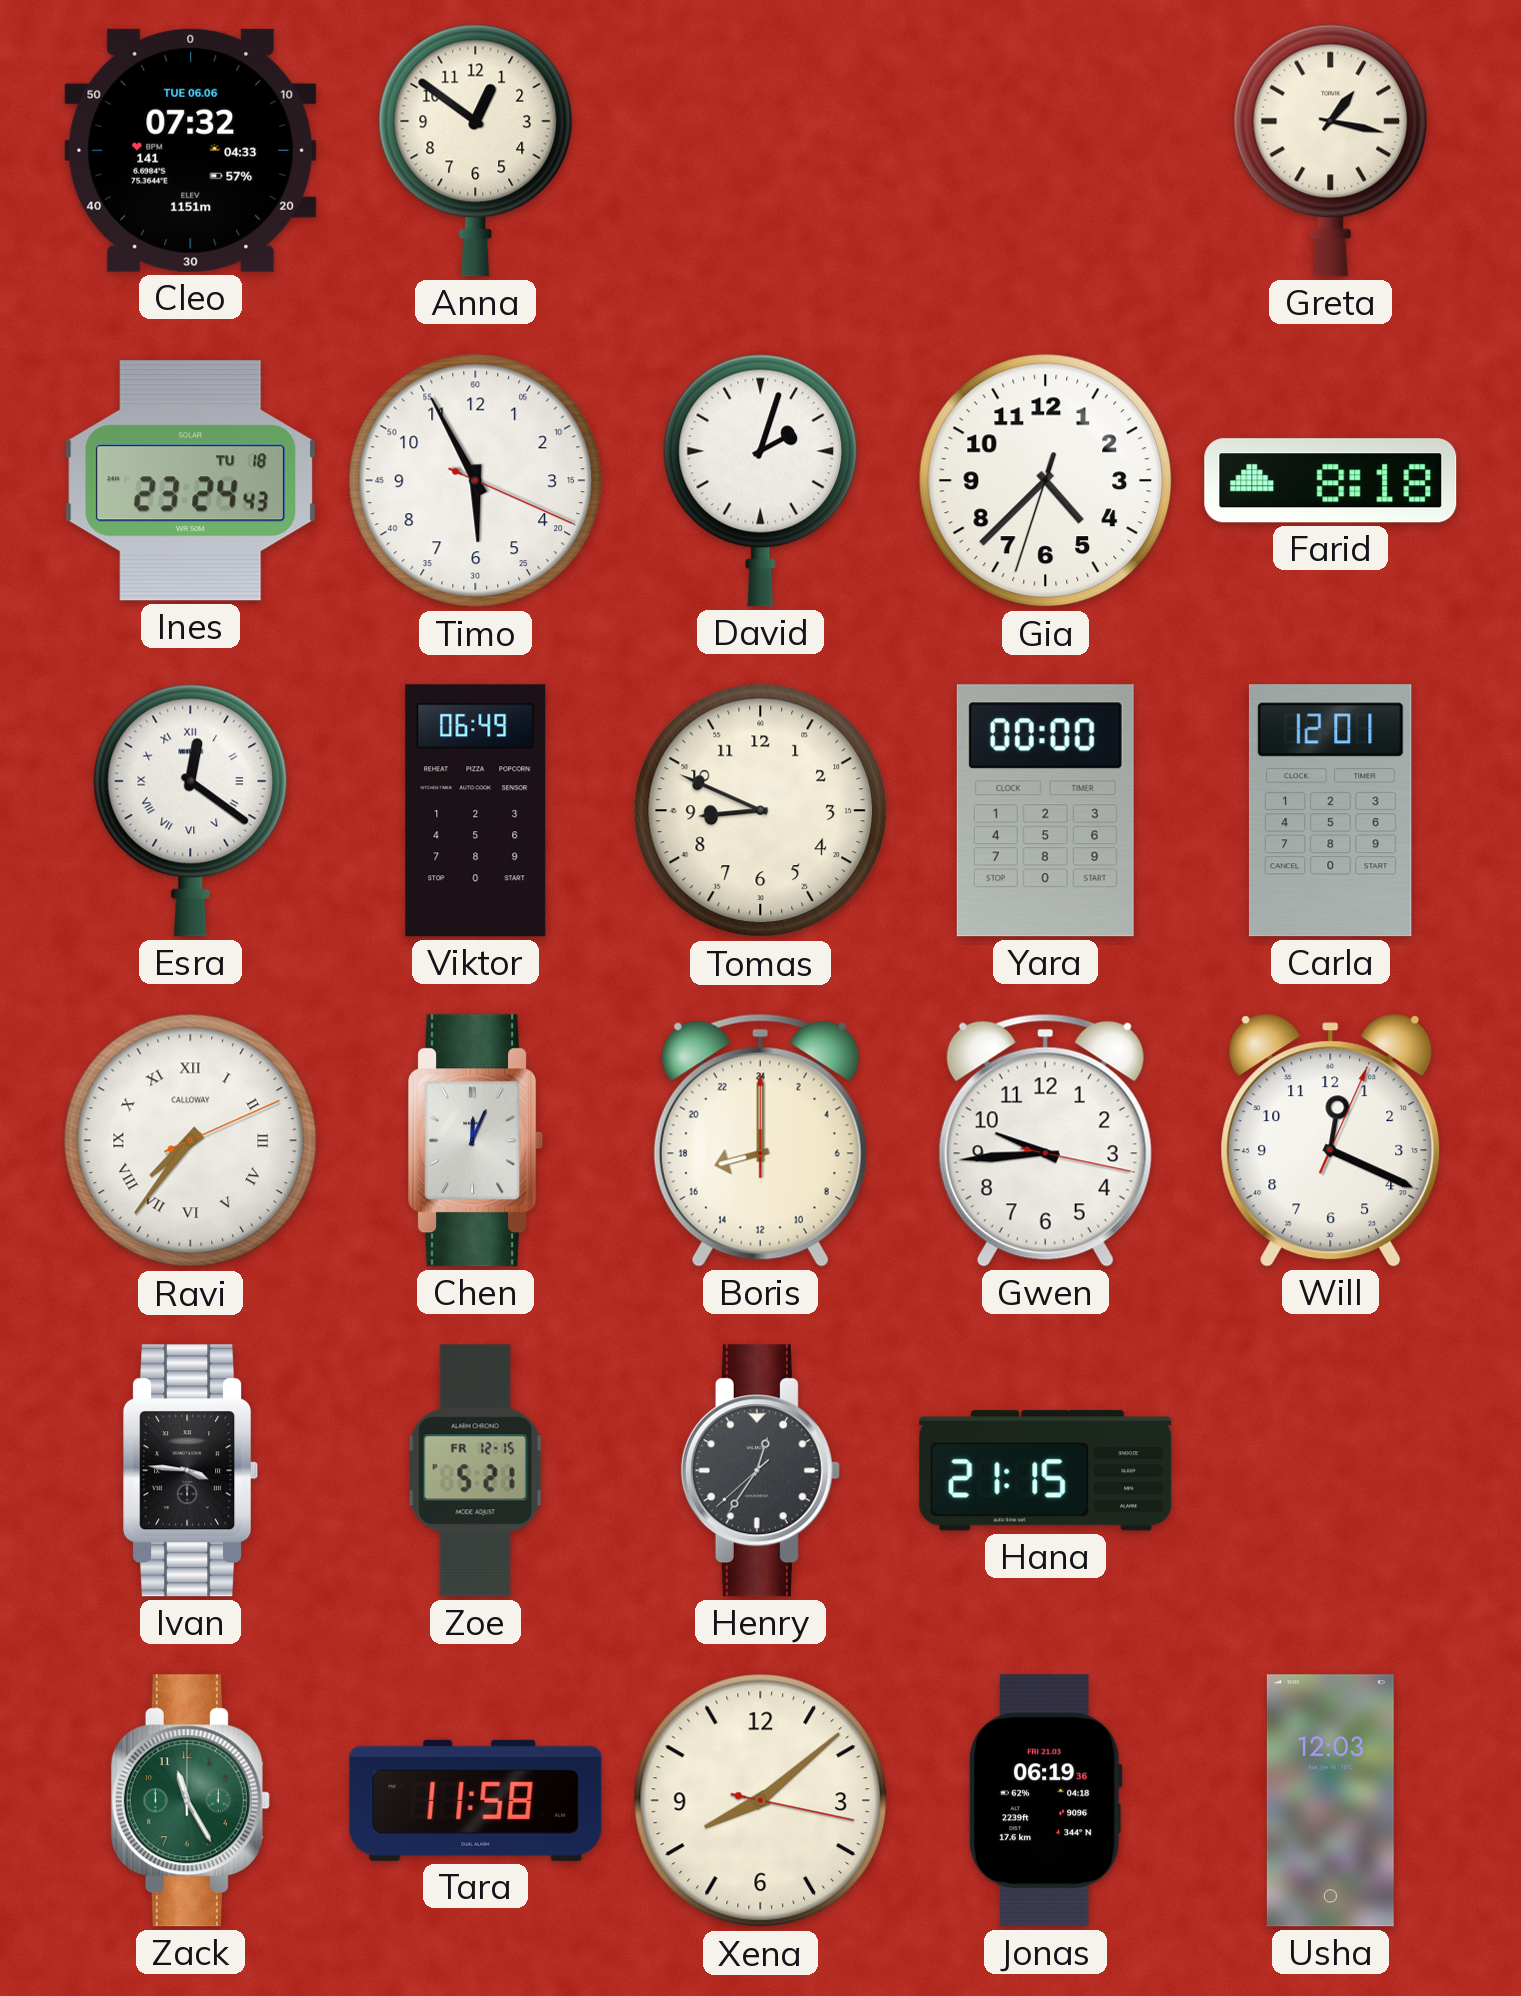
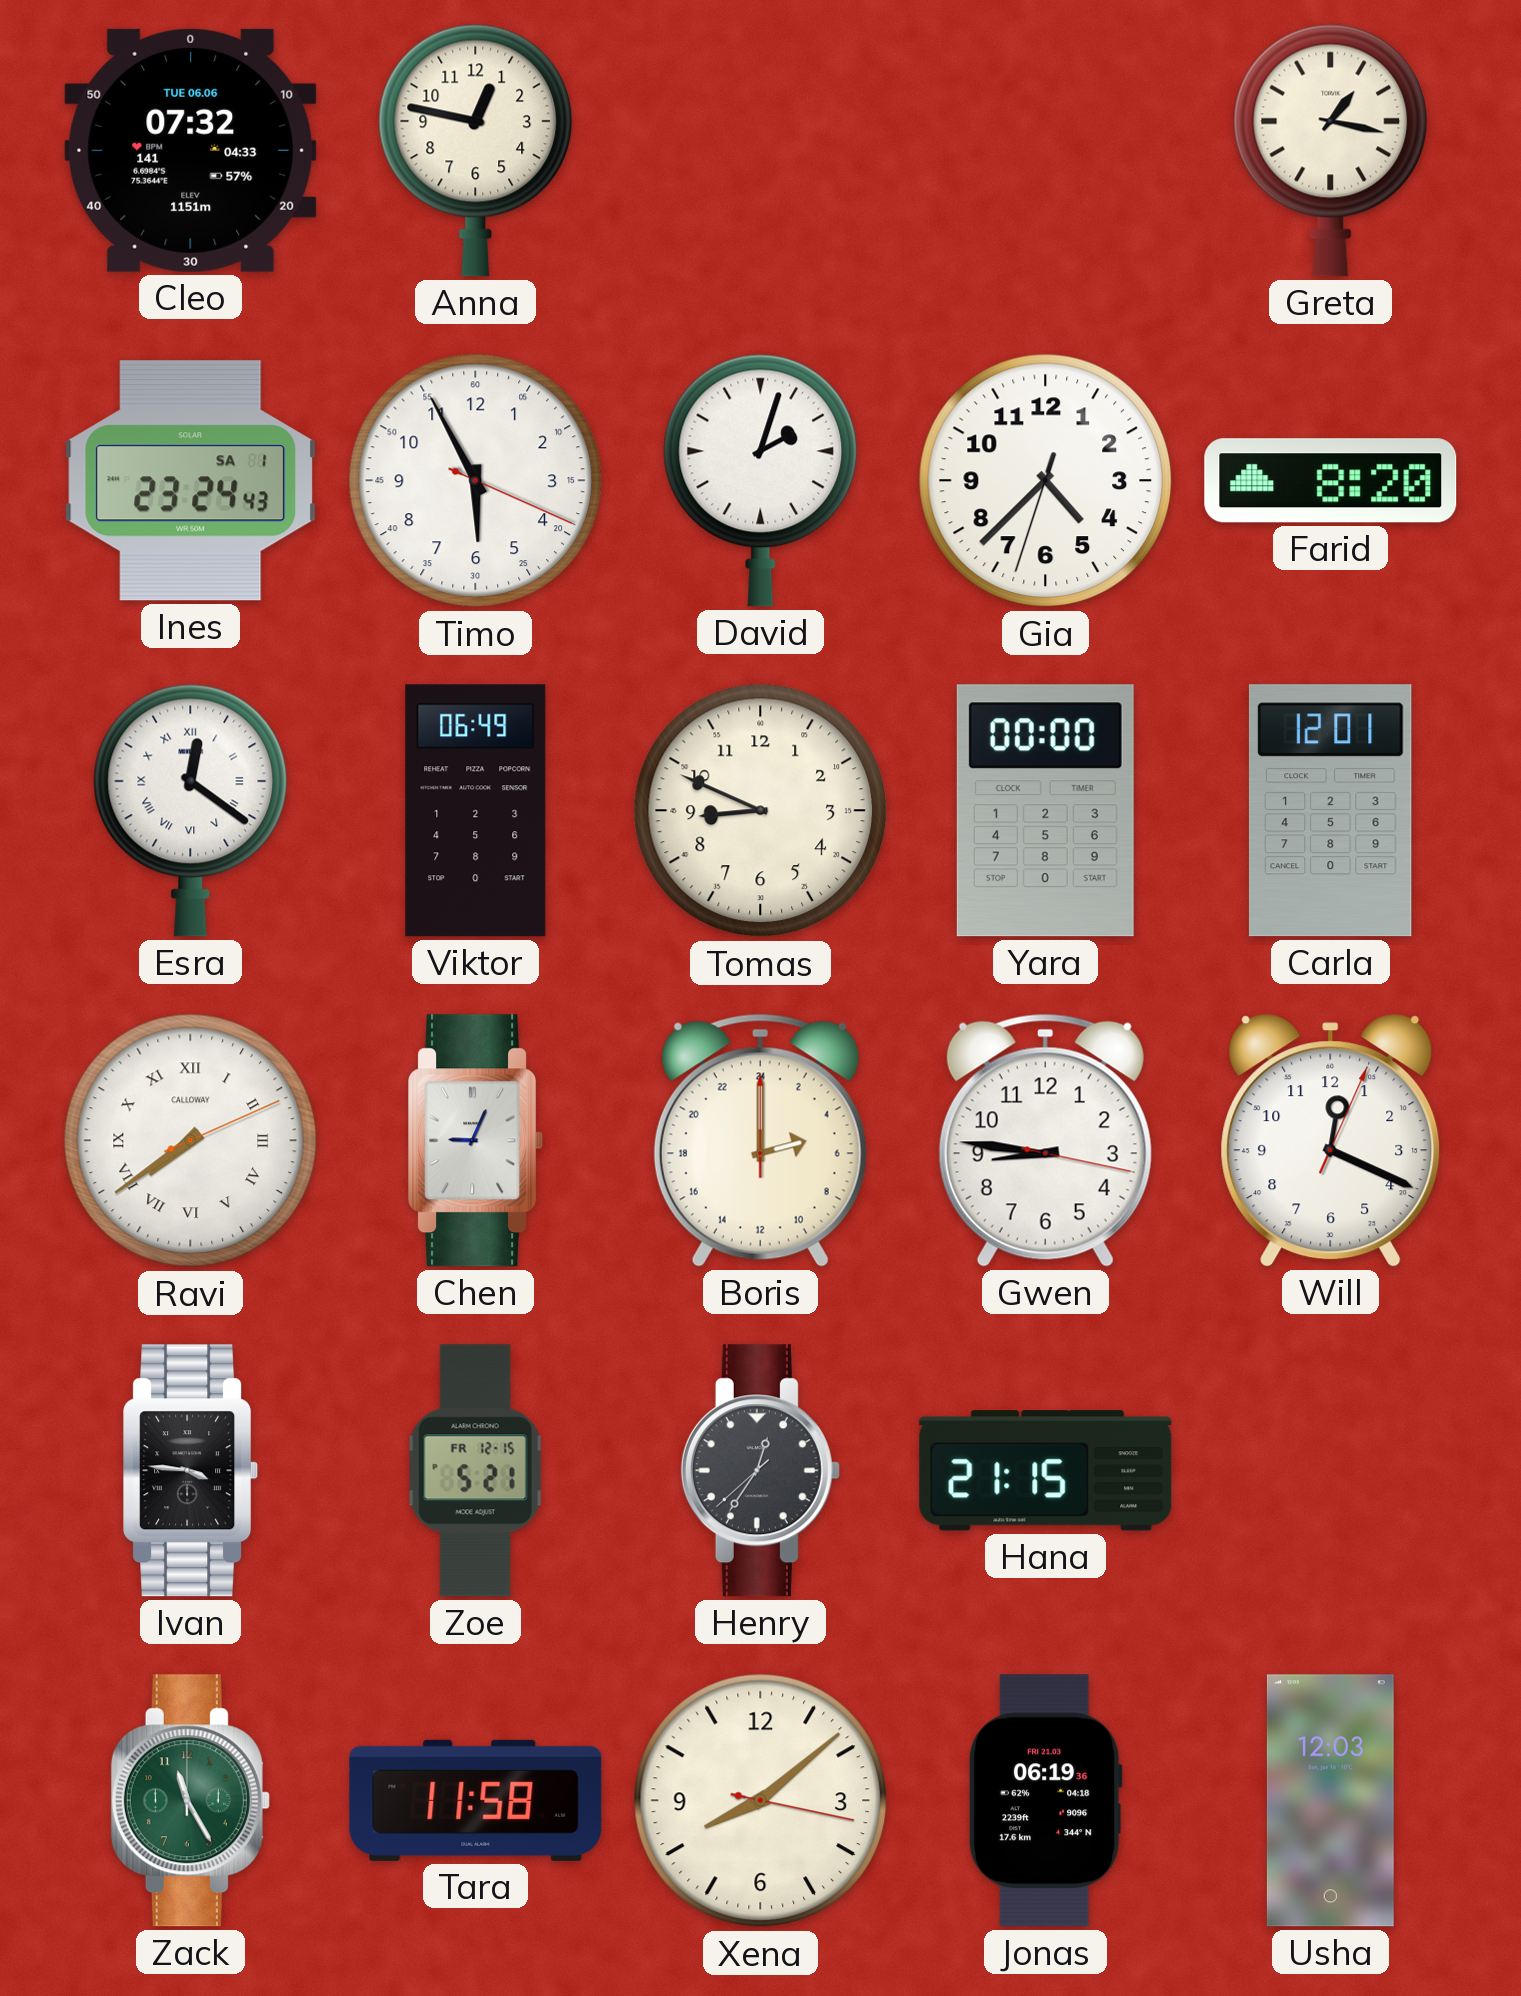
Anna: 12:51 -> 12:47 (476, 150)
Ines date: TU 18 -> SA 1 (191, 481)
Farid: 8:18 -> 8:20 (1331, 481)
Ravi: 7:36 -> 7:39 (191, 1141)
Chen: 12:04 -> 9:04 (476, 1141)
Boris: 17:00 -> 5:00 (760, 1140)
Gwen: 9:44 -> 8:46 (1045, 1140)
